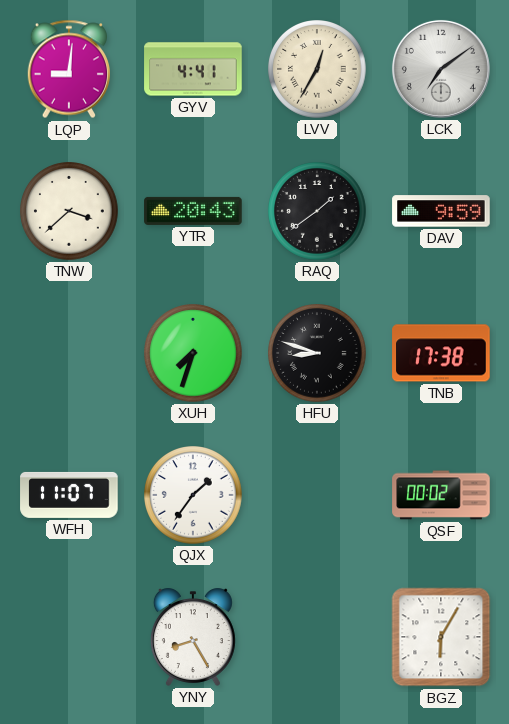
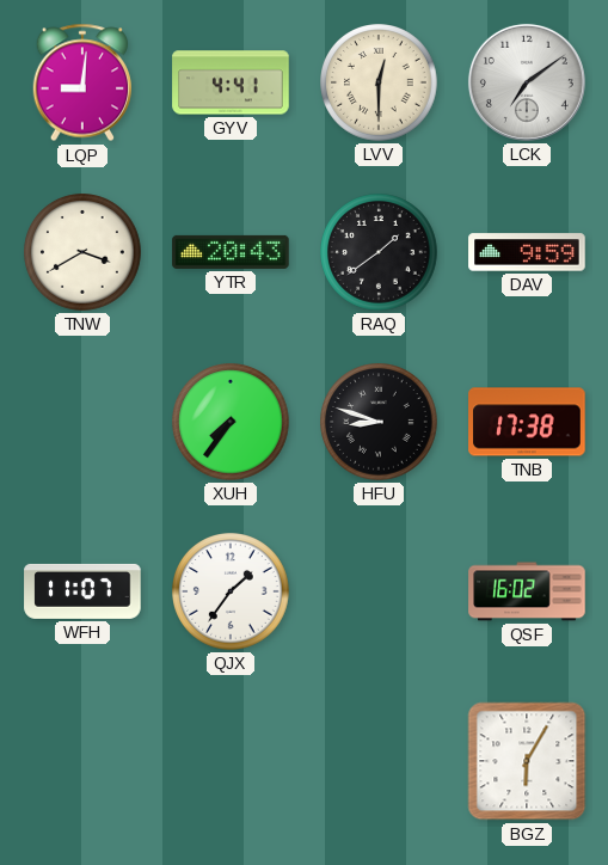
LVV: 12:35 -> 12:30 (379, 82)
TNW: 3:38 -> 3:40 (82, 252)
XUH: 7:33 -> 7:36 (231, 422)
QSF: 00:02 -> 16:02 (527, 591)
YNY: 8:25 -> none (193, 637)
